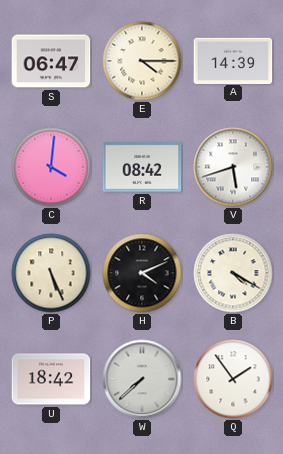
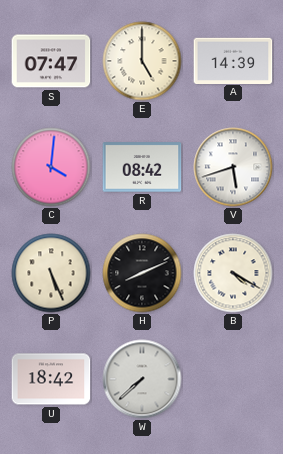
S: 06:47 -> 07:47 (51, 61)
E: 4:15 -> 5:00 (142, 61)
H: 4:11 -> 8:11 (142, 273)
Q: 1:54 -> none (233, 379)
